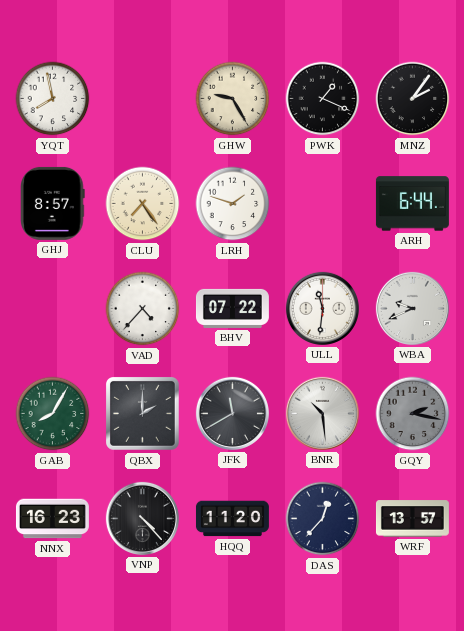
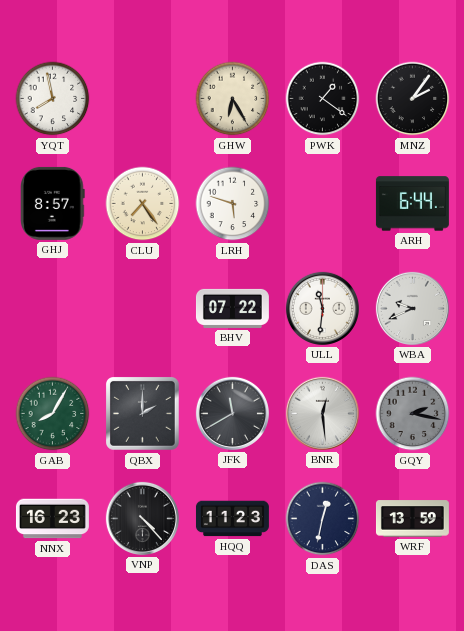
GHW: 9:25 -> 6:25 (233, 99)
PWK: 1:19 -> 1:21 (323, 99)
LRH: 1:48 -> 5:48 (233, 204)
VAD: 4:37 -> none (143, 309)
BNR: 10:29 -> 12:29 (322, 413)
HQQ: 11:20 -> 11:23 (232, 519)
DAS: 12:37 -> 12:32 (323, 519)
WRF: 13:57 -> 13:59 (412, 519)
